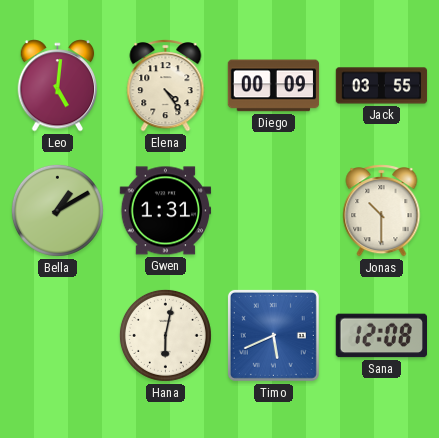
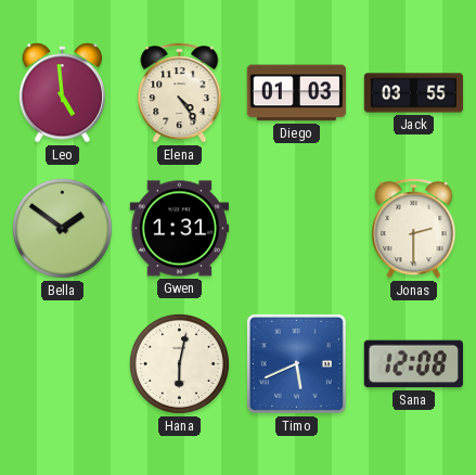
Leo: 5:01 -> 4:59 (63, 93)
Diego: 00:09 -> 01:03 (297, 93)
Bella: 1:10 -> 1:51 (62, 228)
Jonas: 10:30 -> 2:30 (414, 229)
